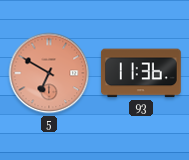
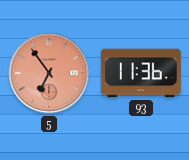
5: 6:50 -> 6:54 (49, 73)
